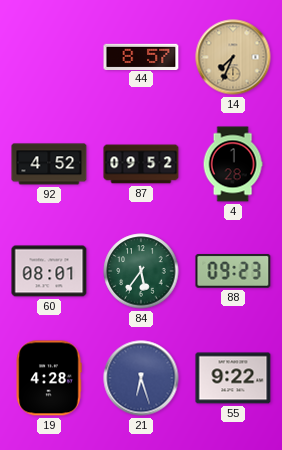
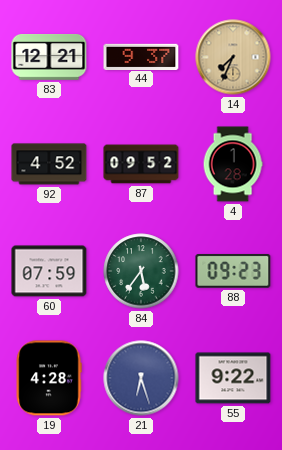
83: none -> 12:21 (49, 58)
44: 8:57 -> 9:37 (141, 56)
60: 08:01 -> 07:59 (49, 271)
